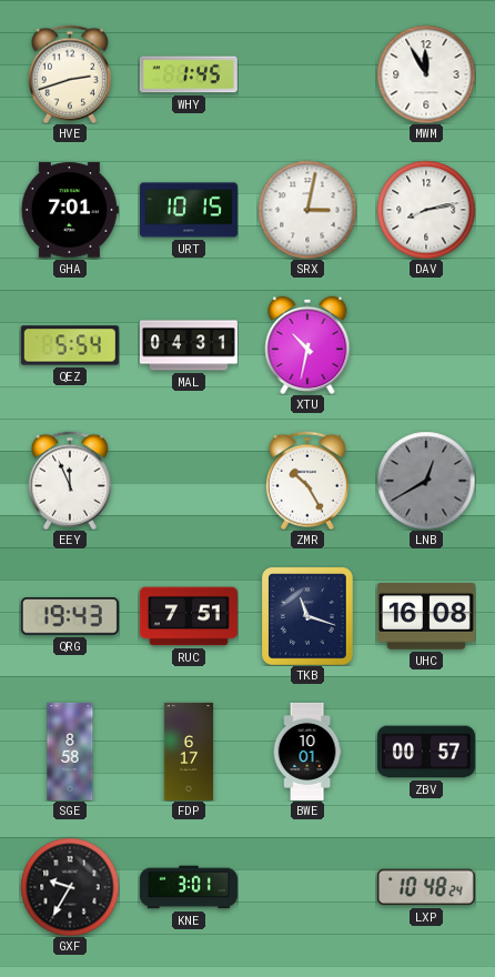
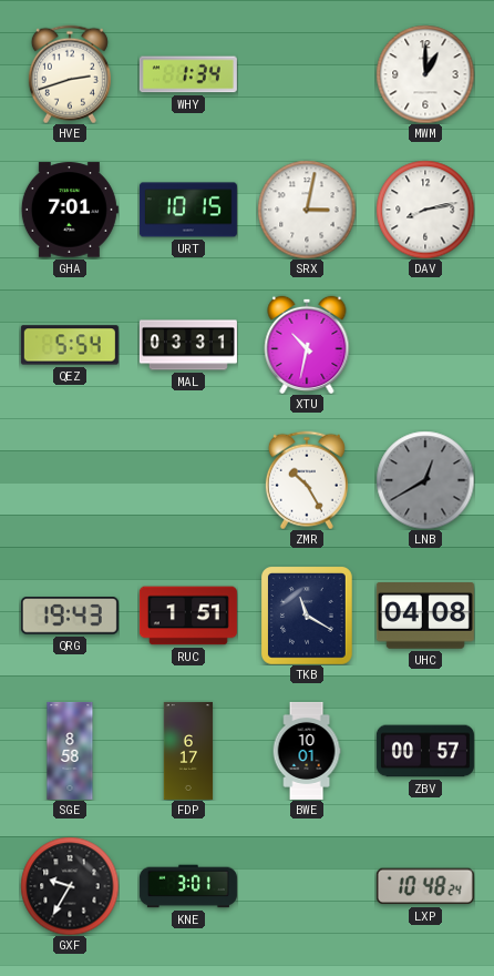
WHY: 1:45 -> 1:34 (188, 74)
MWM: 11:55 -> 1:00 (425, 74)
MAL: 04:31 -> 03:31 (188, 345)
EEY: 11:56 -> none (70, 481)
RUC: 7:51 -> 1:51 (188, 616)
TKB: 11:18 -> 11:20 (308, 616)
UHC: 16:08 -> 04:08 (425, 617)
